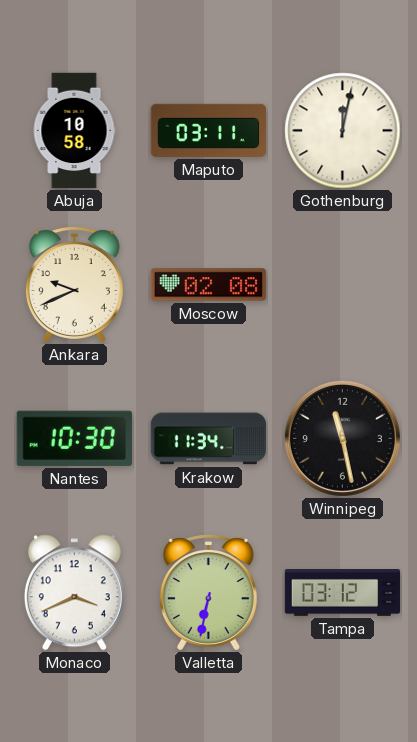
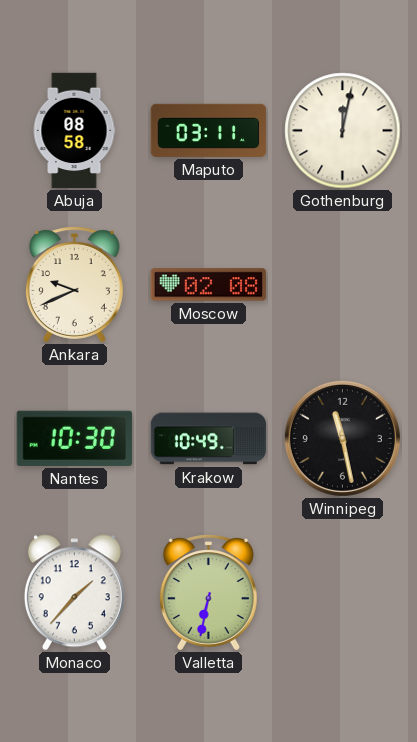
Abuja: 10:58 -> 08:58 (74, 131)
Krakow: 11:34 -> 10:49 (209, 439)
Monaco: 3:41 -> 1:37 (74, 593)
Tampa: 03:12 -> none (343, 593)
